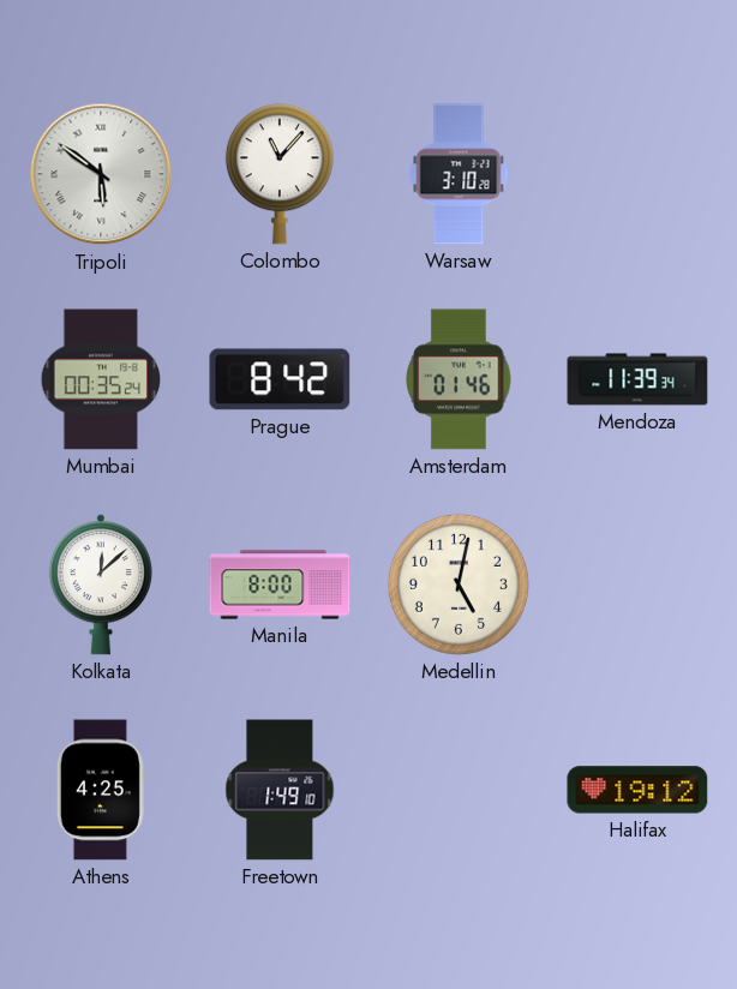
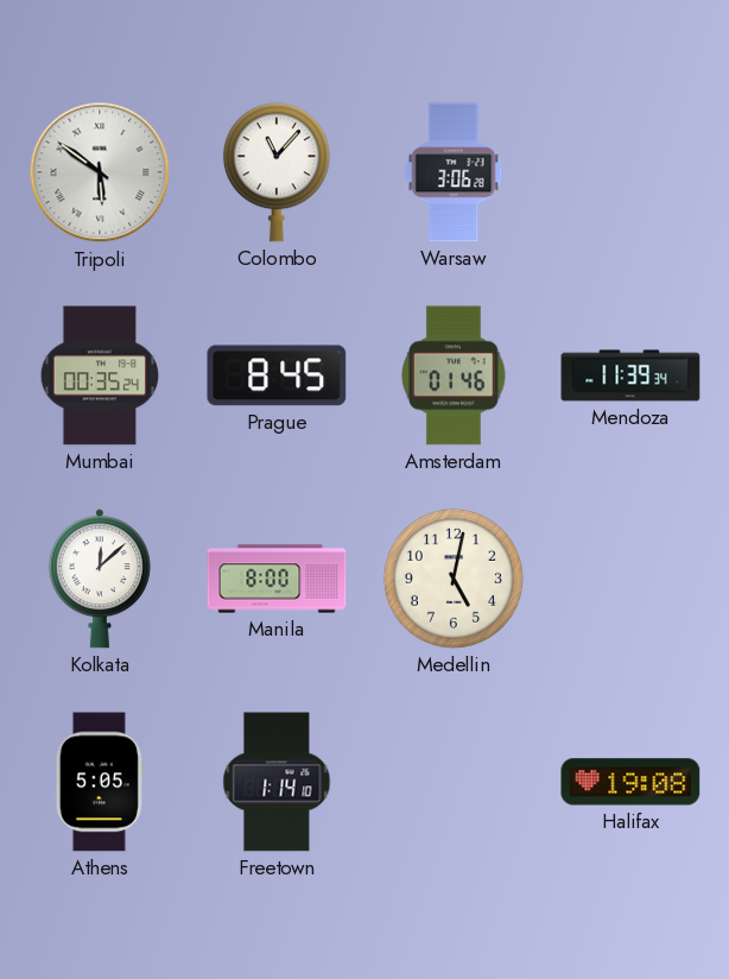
Warsaw: 3:10 -> 3:06 (454, 172)
Prague: 8:42 -> 8:45 (277, 375)
Athens: 4:25 -> 5:05 (100, 782)
Freetown: 1:49 -> 1:14 (277, 782)
Halifax: 19:12 -> 19:08 (630, 782)
